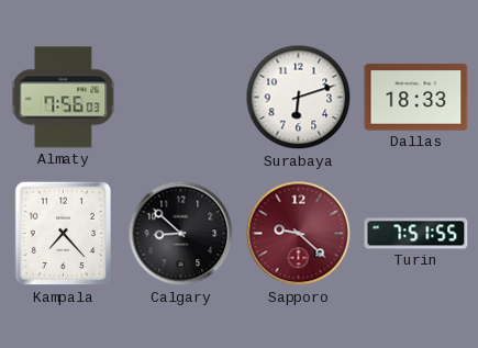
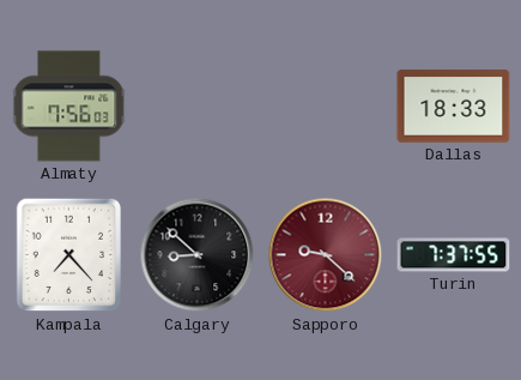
Surabaya: 6:12 -> none (299, 98)
Turin: 7:51 -> 7:37 (454, 255)
